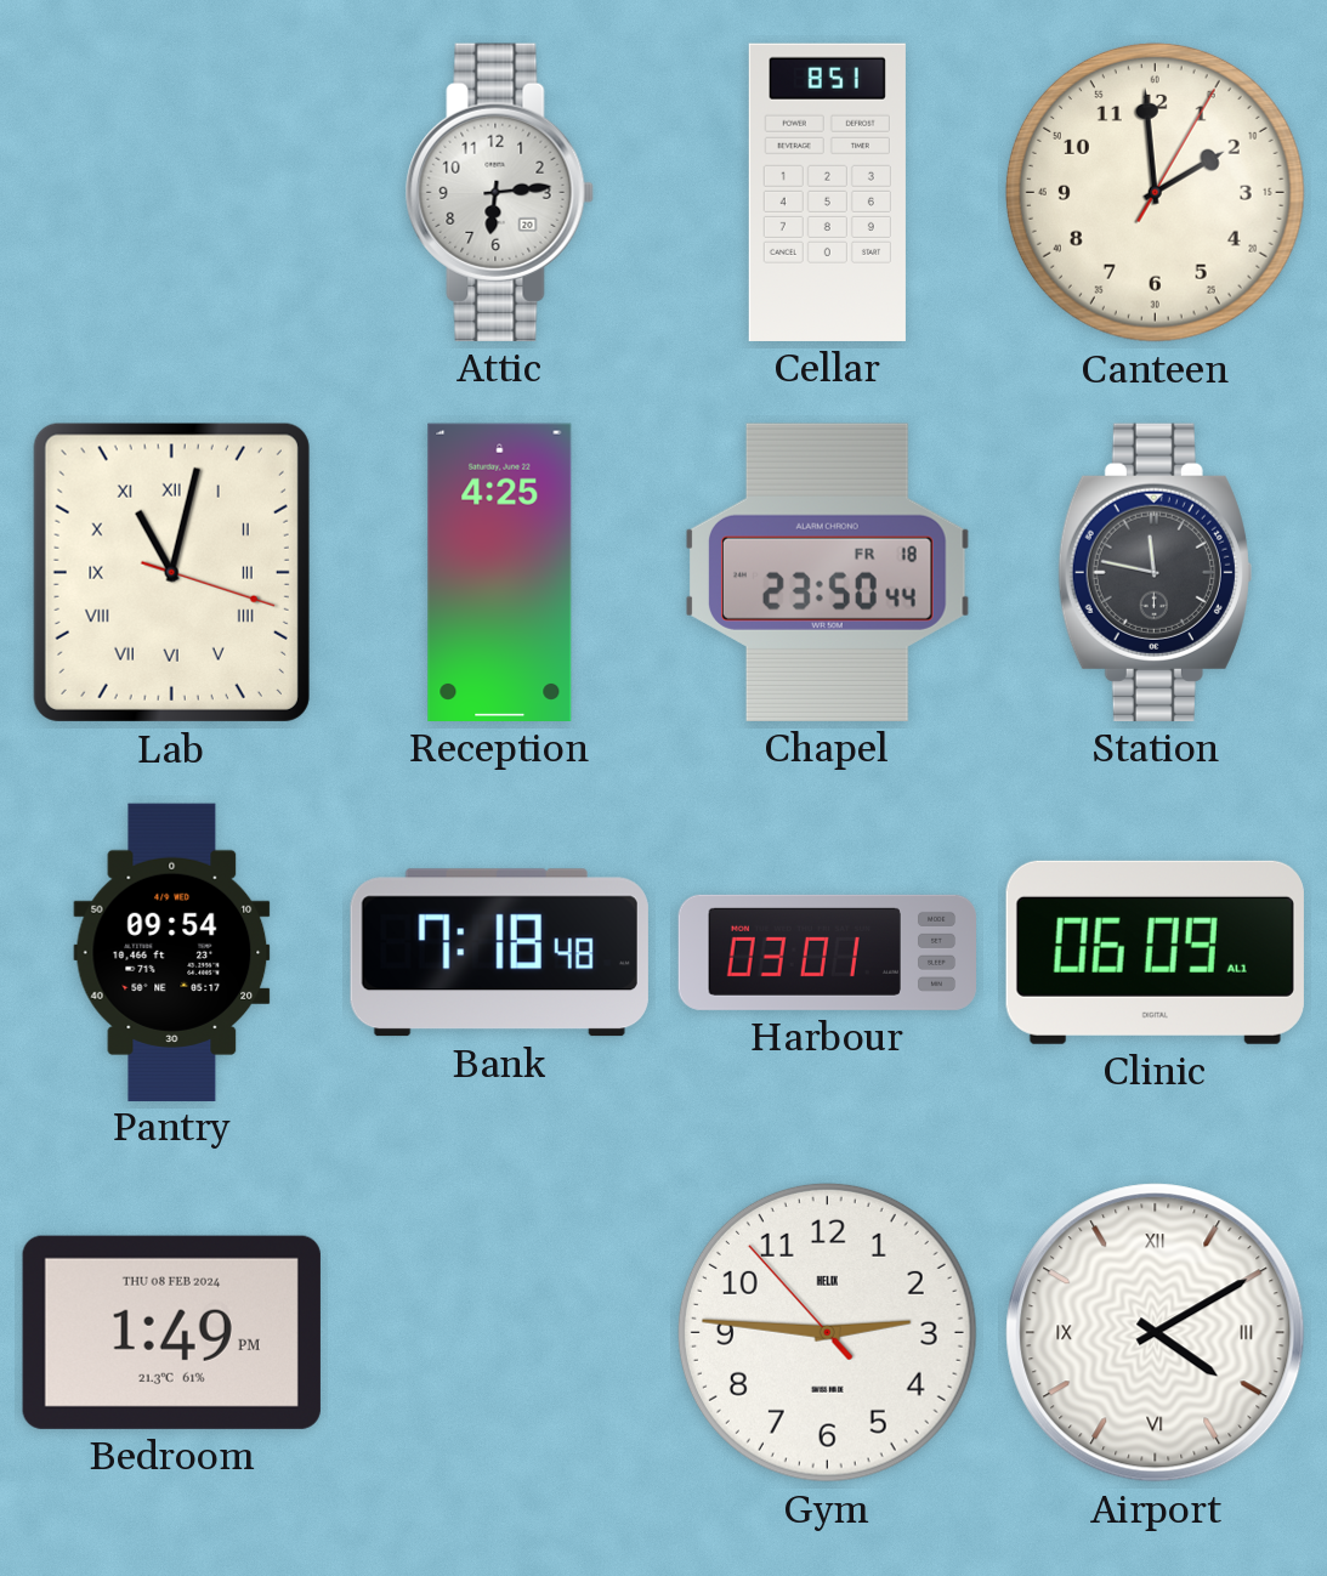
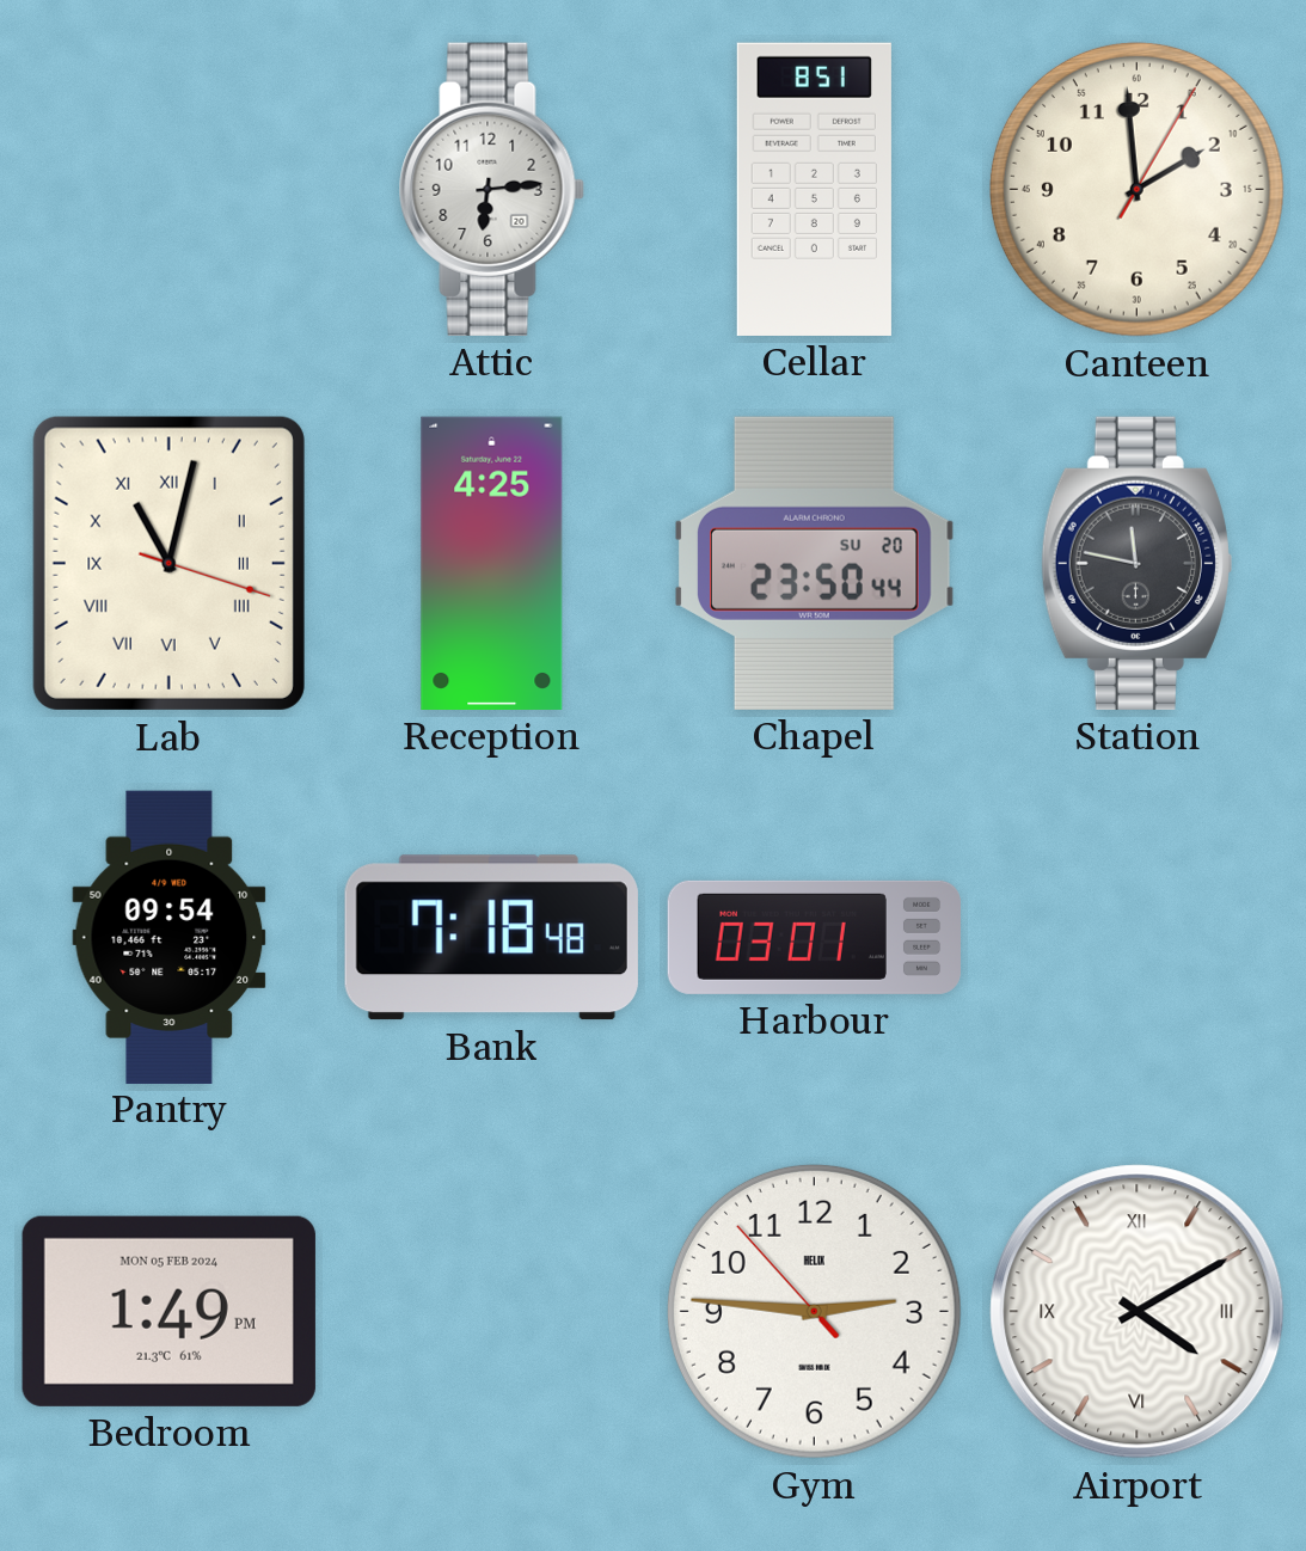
Chapel date: FR 18 -> SU 20 (815, 563)
Clinic: 06:09 -> none (1155, 952)
Bedroom date: THU 08 FEB 2024 -> MON 05 FEB 2024 (168, 1311)
